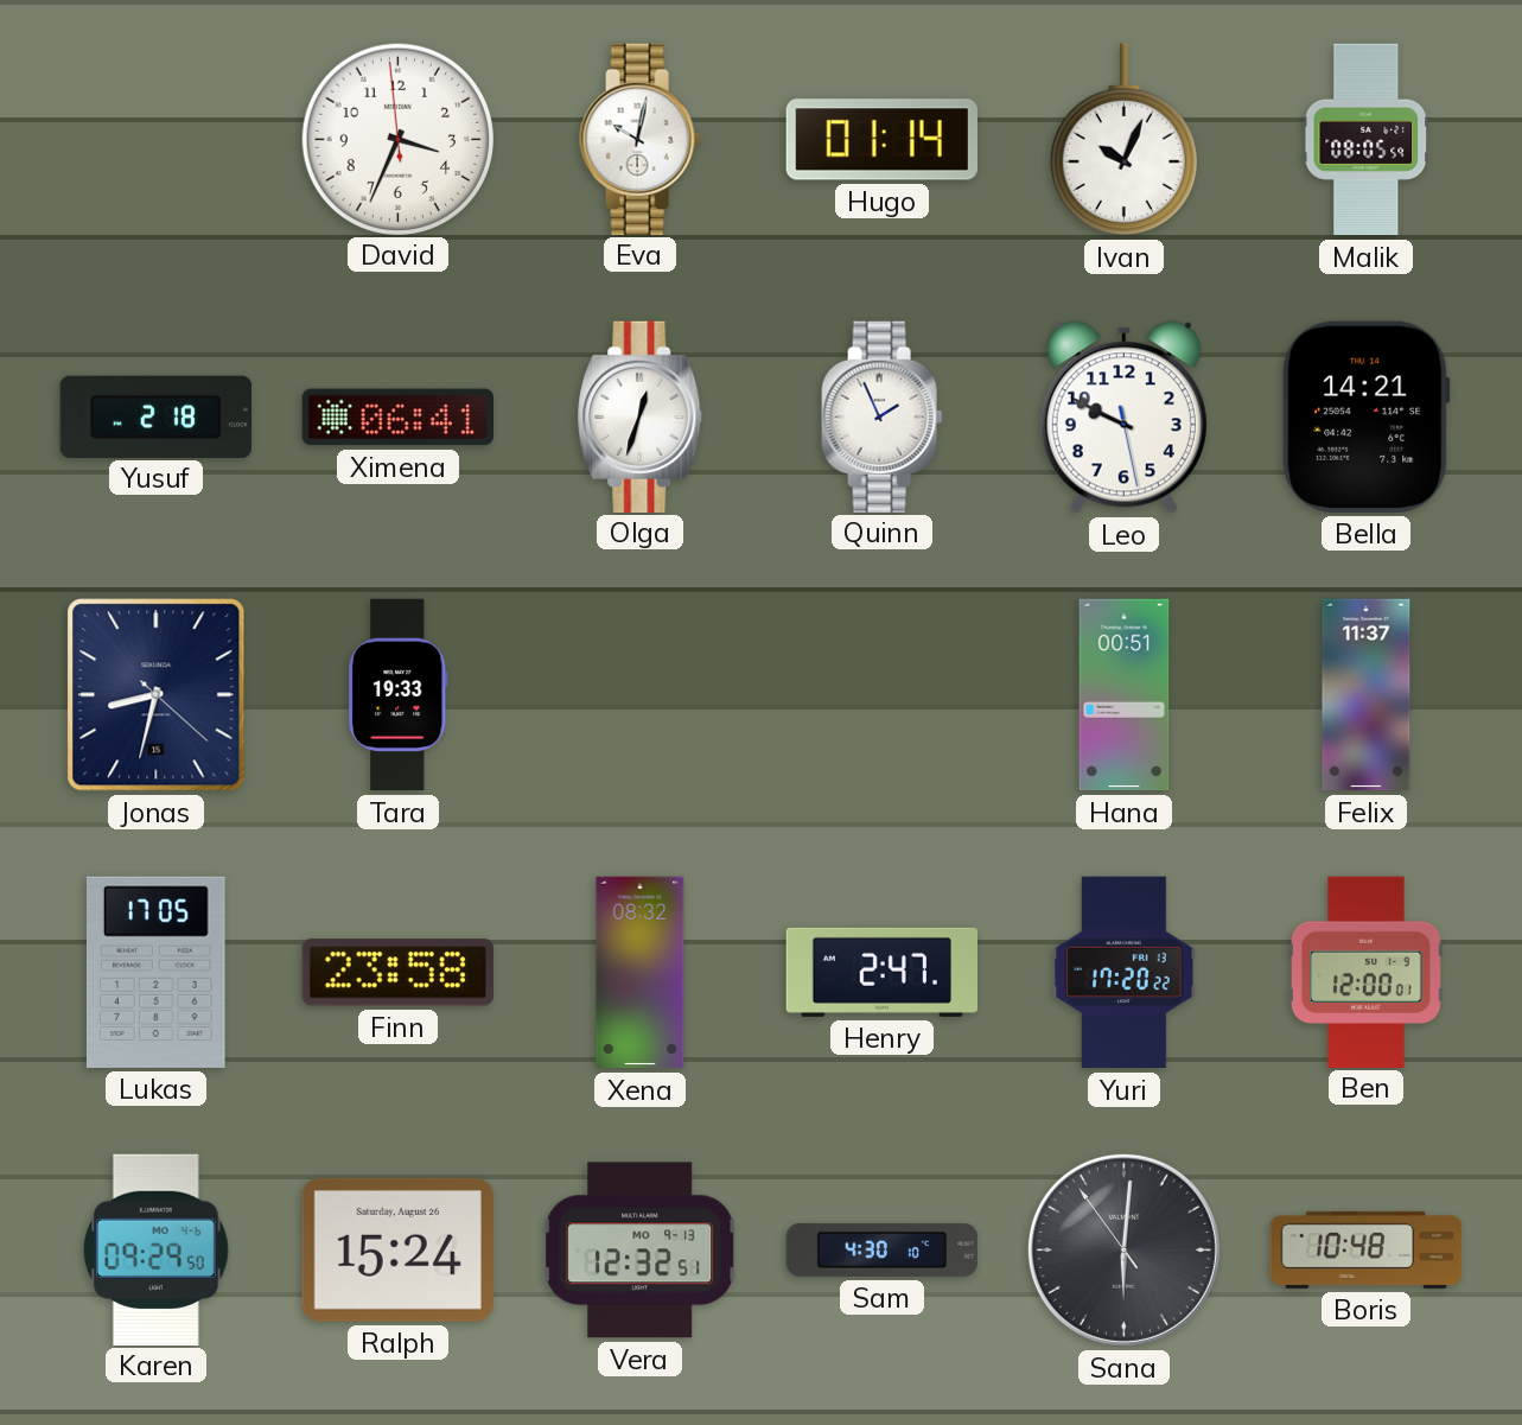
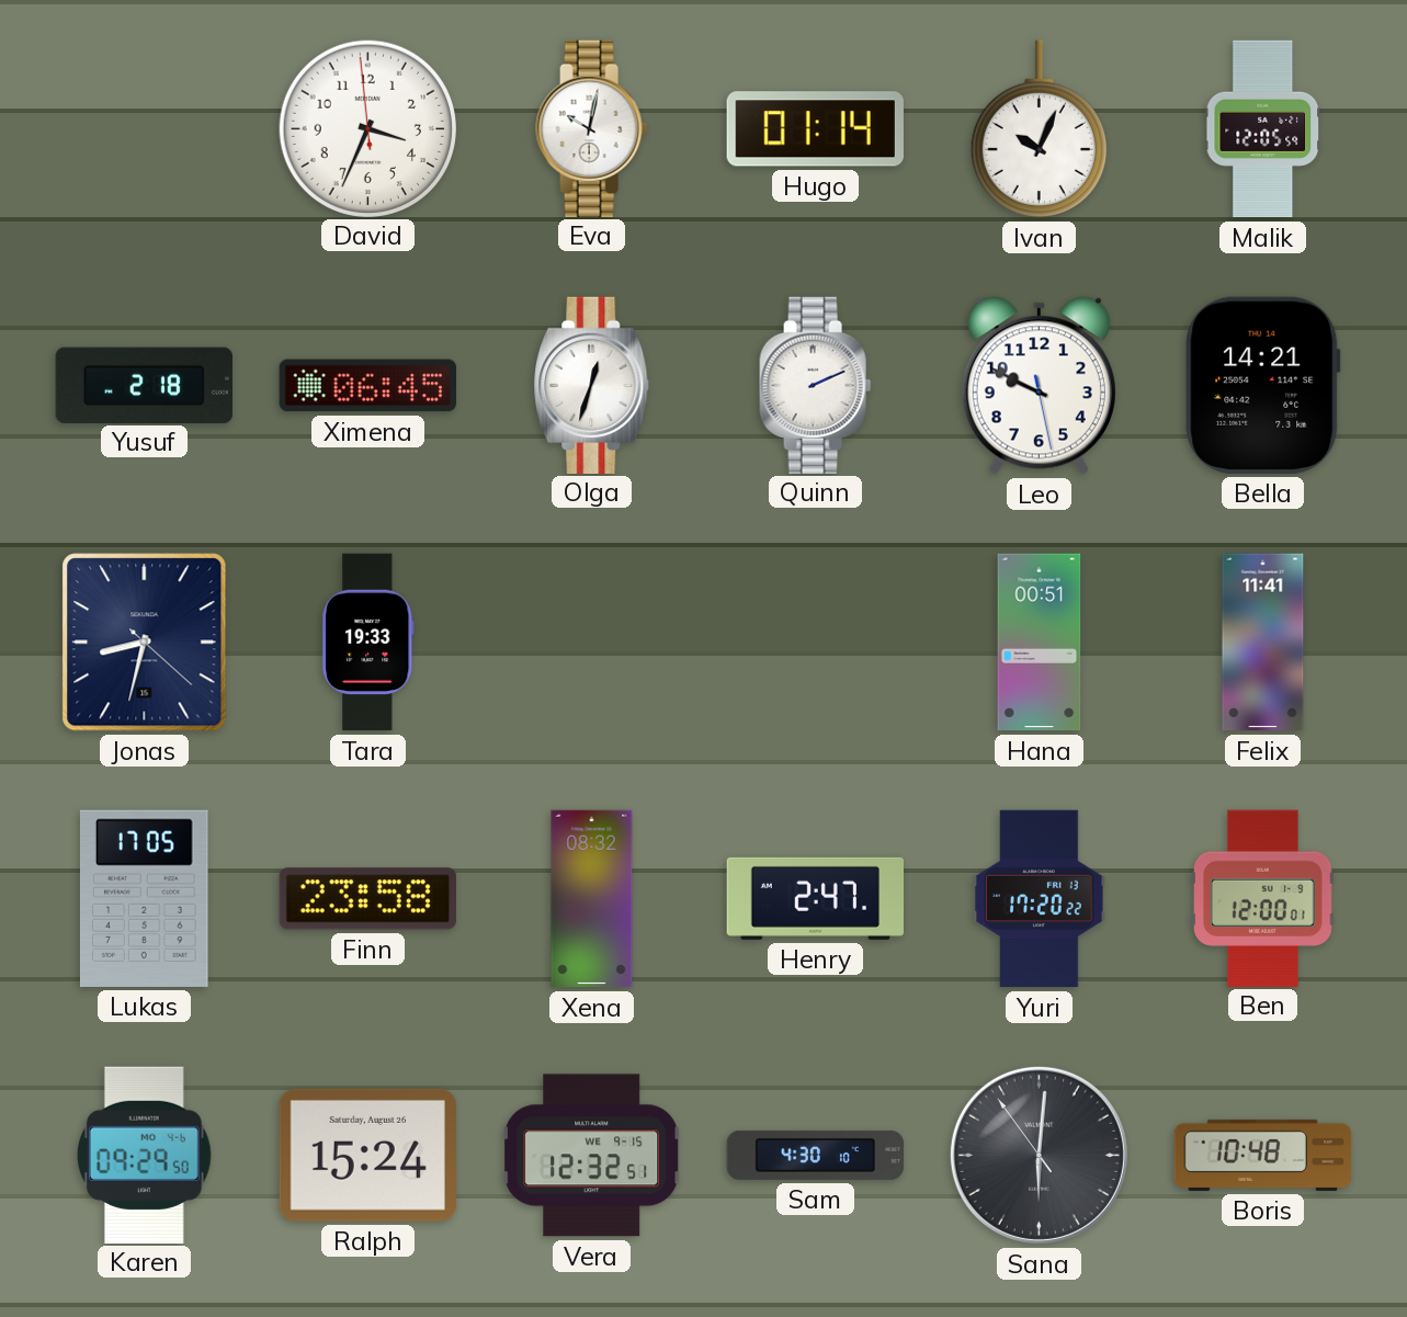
Malik: 08:05 -> 12:05 (1263, 129)
Ximena: 06:41 -> 06:45 (367, 386)
Quinn: 1:56 -> 2:11 (816, 385)
Felix: 11:37 -> 11:41 (1263, 643)
Vera date: MO 9-13 -> WE 9-15 (592, 1156)
